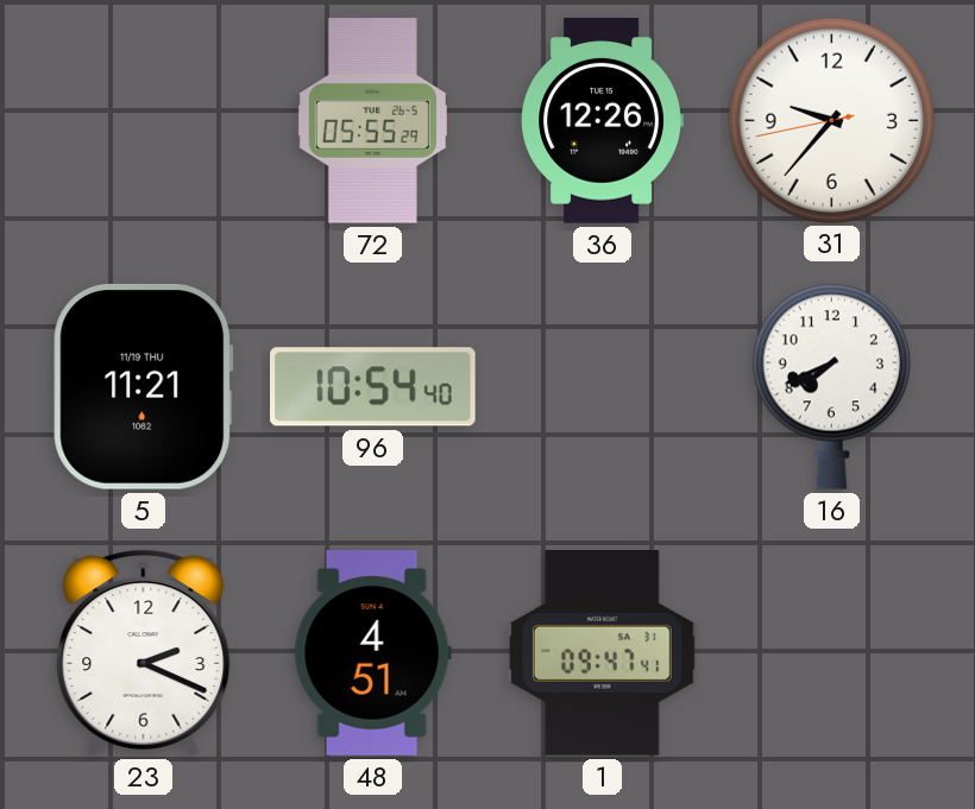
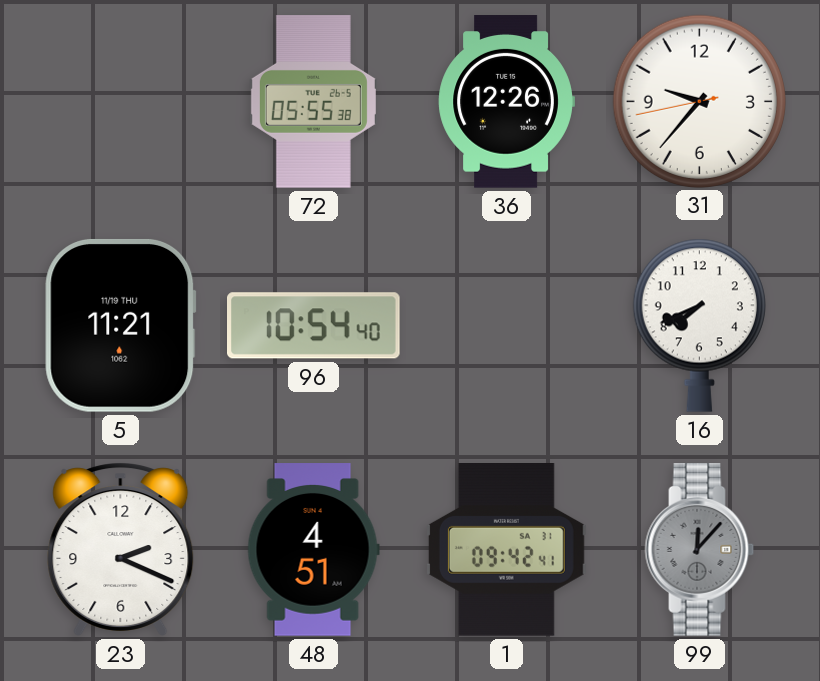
72: 05:55:29 -> 05:55:38 (313, 102)
1: 09:47 -> 09:42 (506, 550)
99: none -> 12:07 (700, 550)
